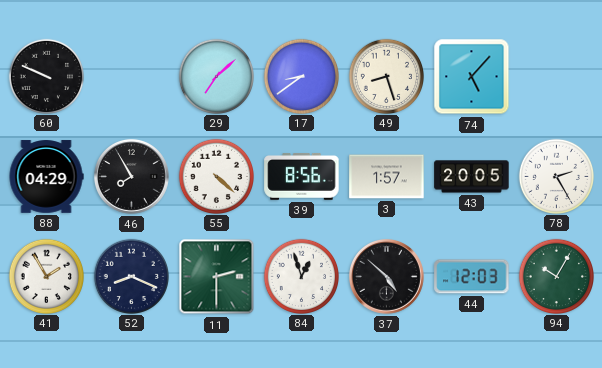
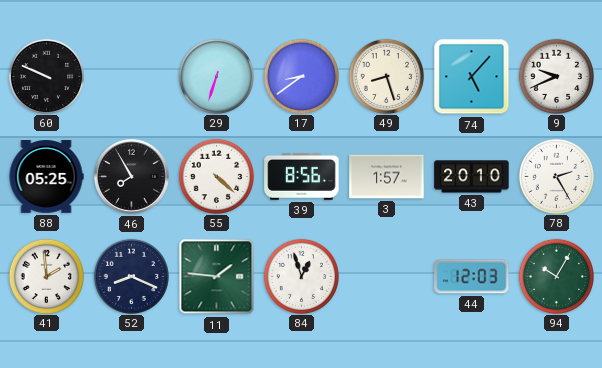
29: 7:08 -> 6:33 (216, 76)
9: none -> 9:41 (556, 76)
88: 04:29 -> 05:25 (46, 177)
43: 20:05 -> 20:10 (472, 177)
41: 1:55 -> 1:59 (46, 276)
11: 2:30 -> 1:46 (217, 277)
37: 4:52 -> none (387, 277)
